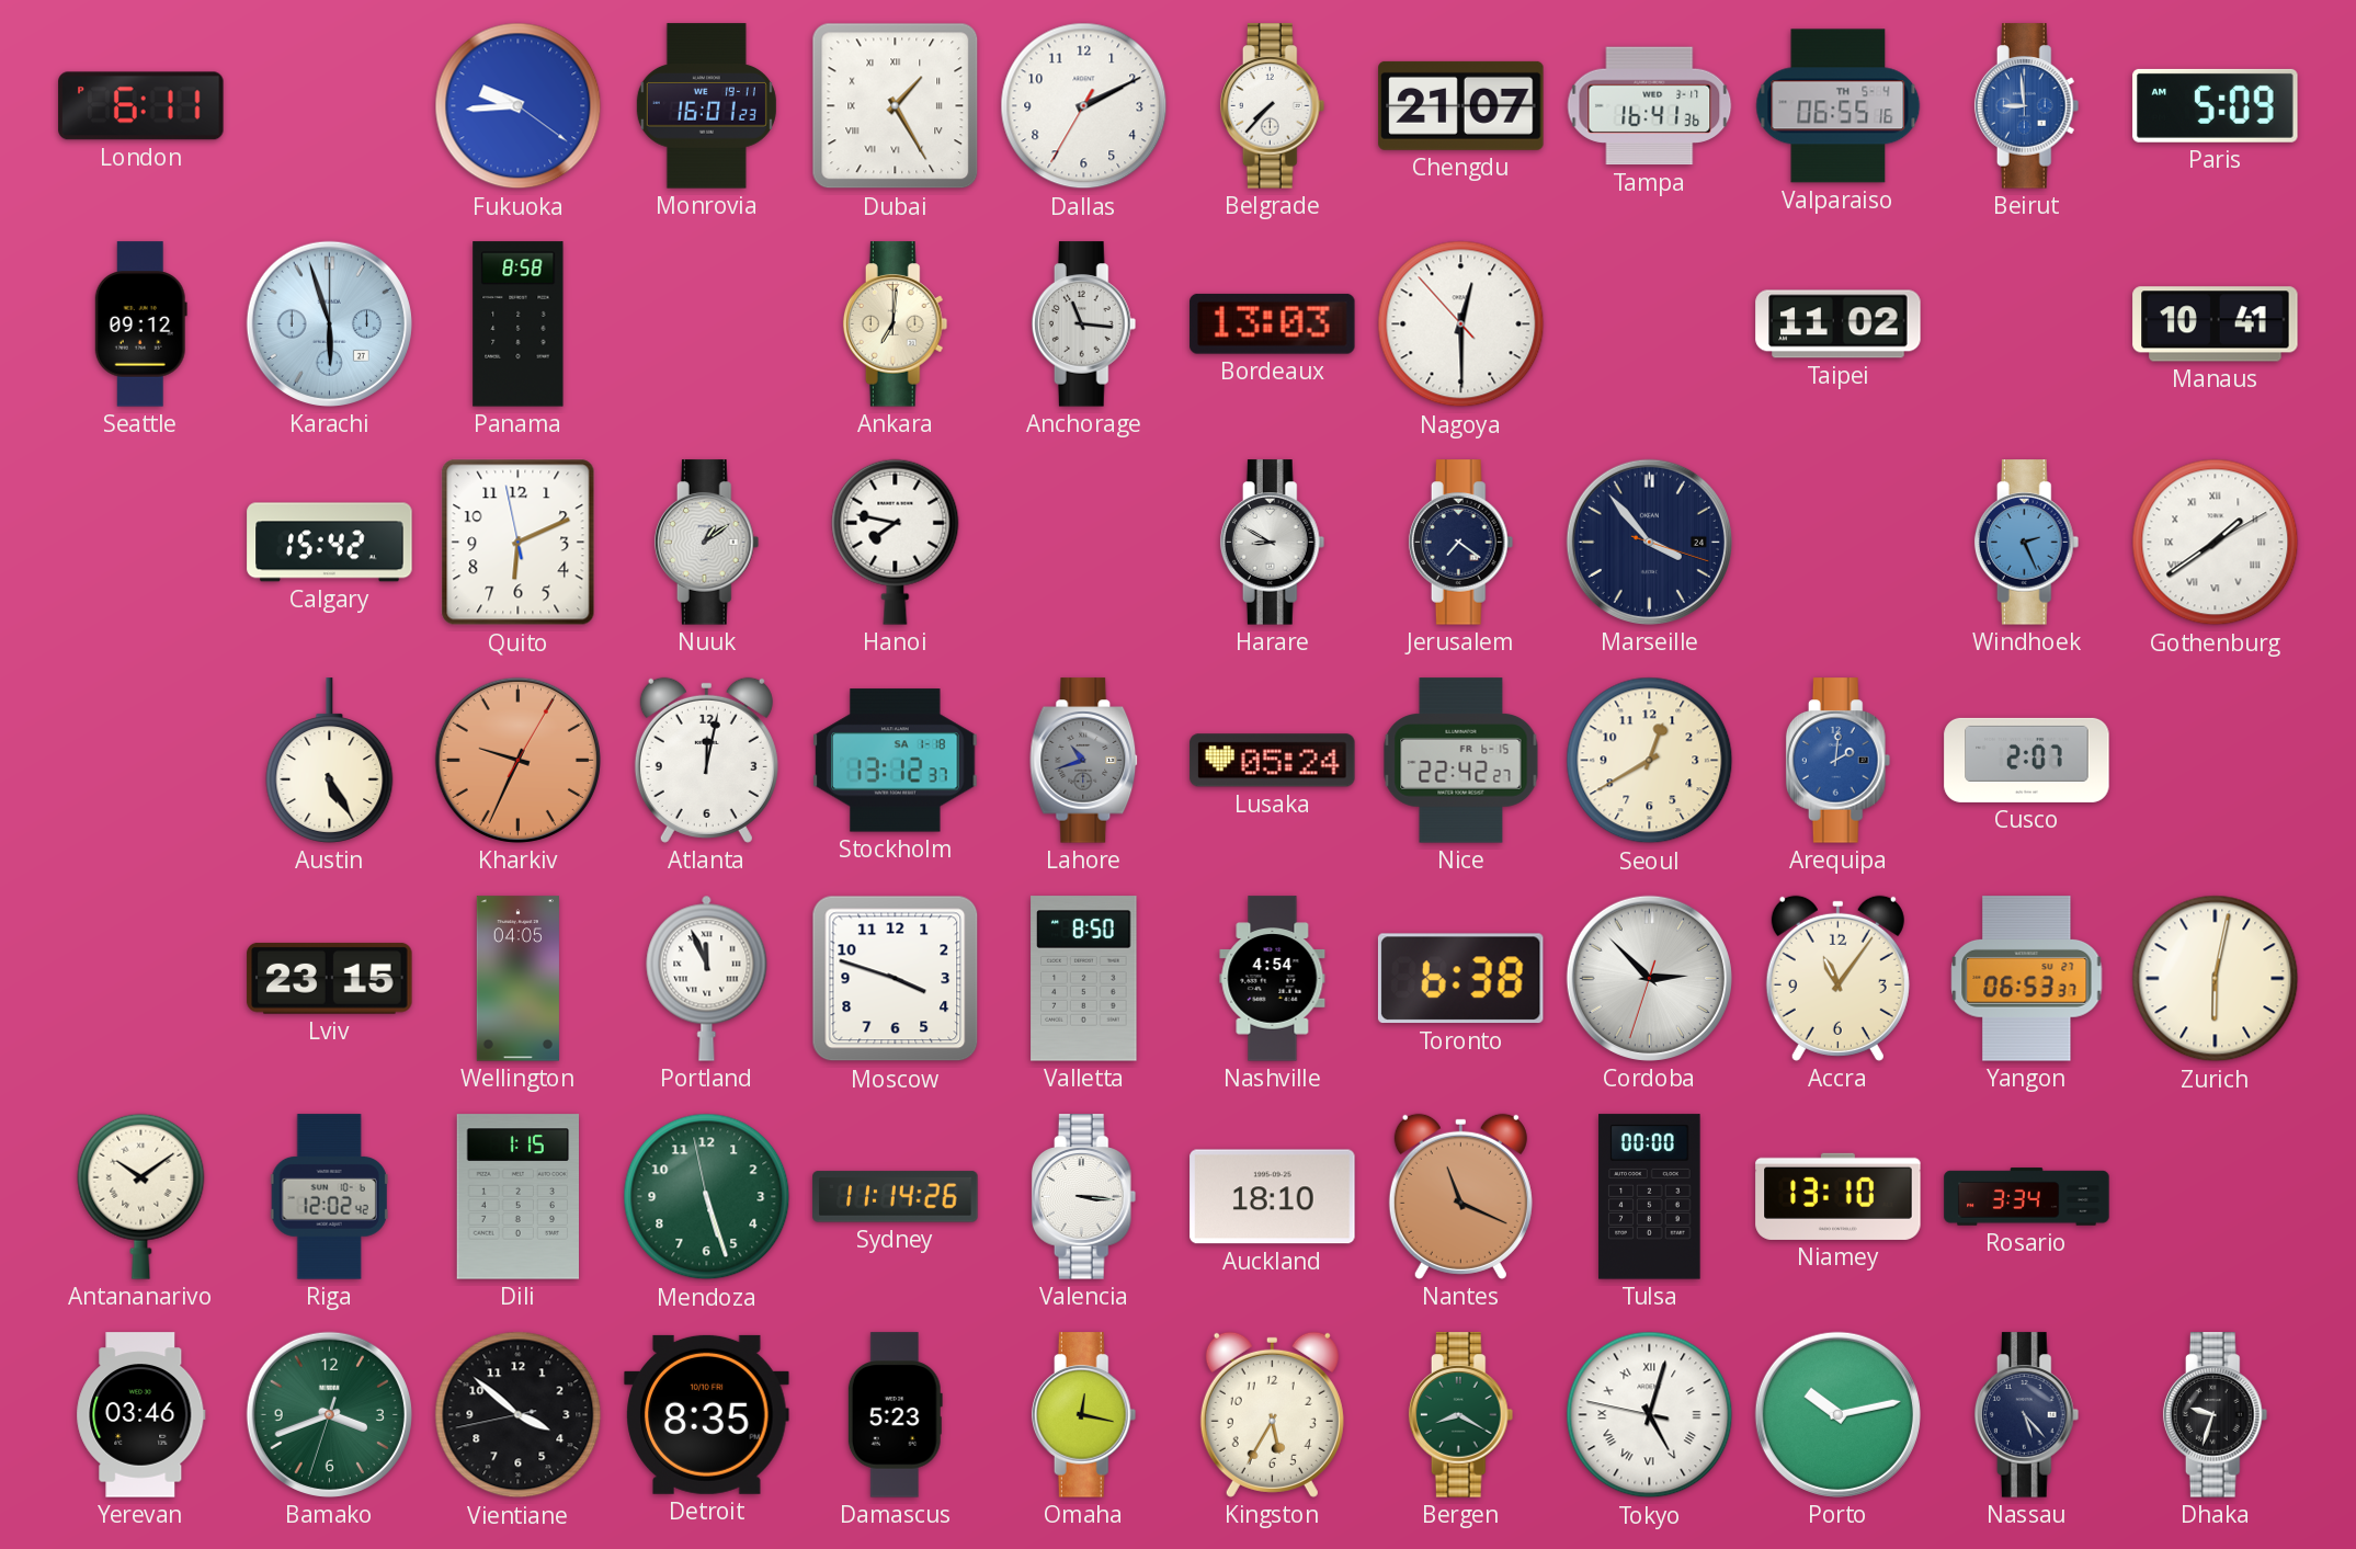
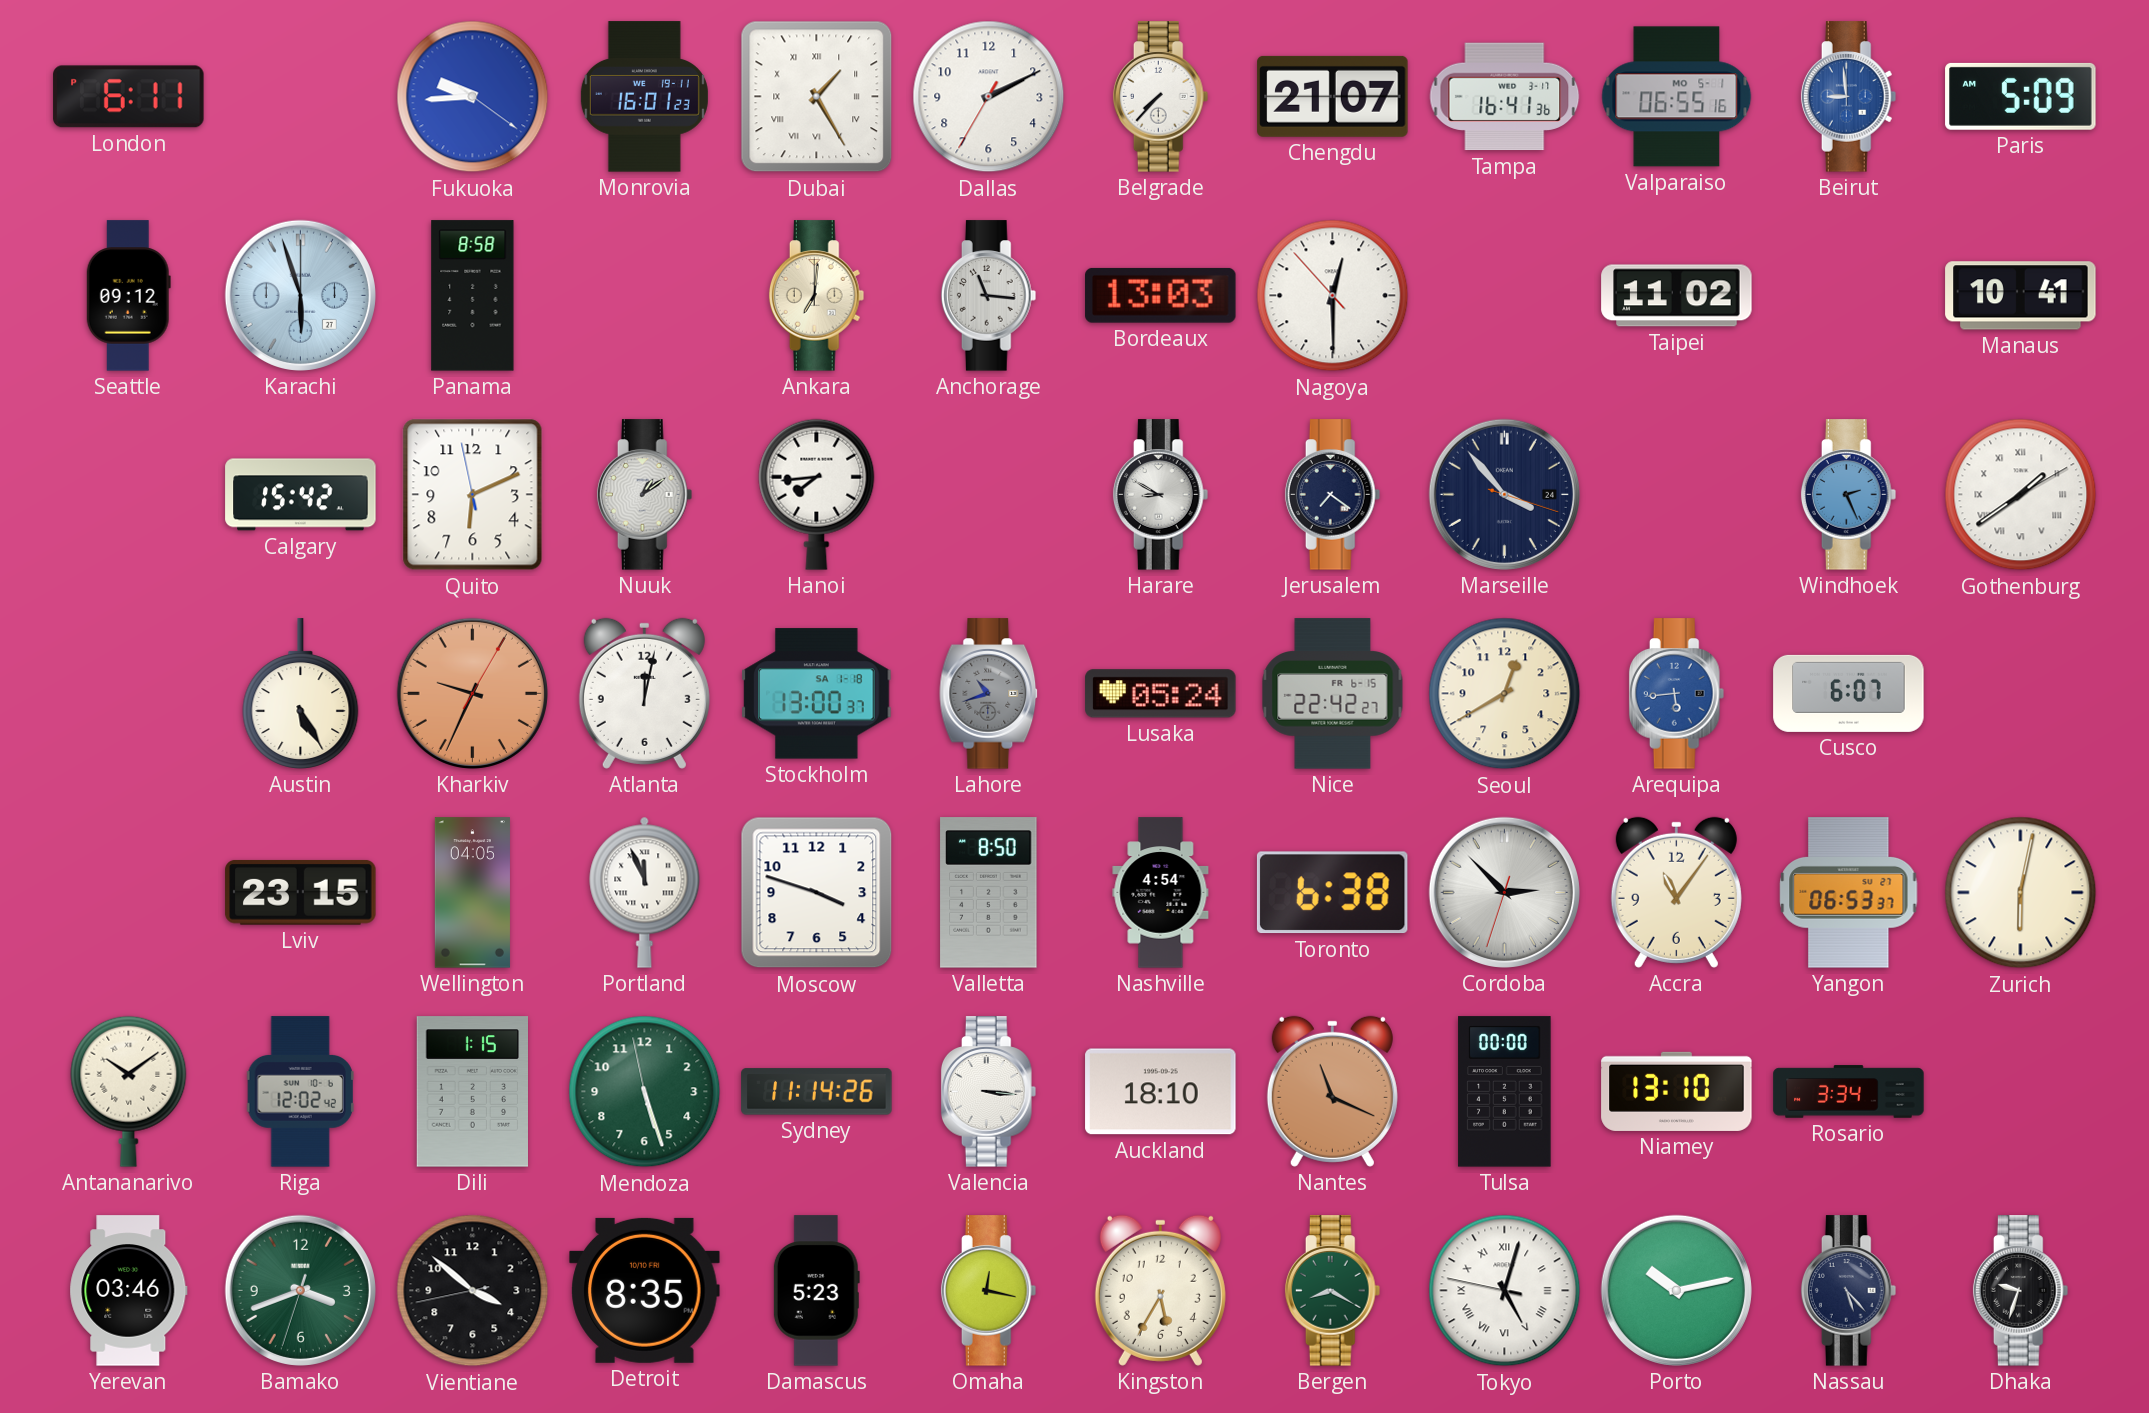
Valparaiso date: TH 5-4 -> MO 5-1 (1677, 97)
Hanoi: 7:47 -> 7:44 (817, 494)
Stockholm: 13:12 -> 13:00 (817, 694)
Arequipa: 2:01 -> 5:44 (1677, 694)
Cusco: 2:07 -> 6:07 (1849, 693)
